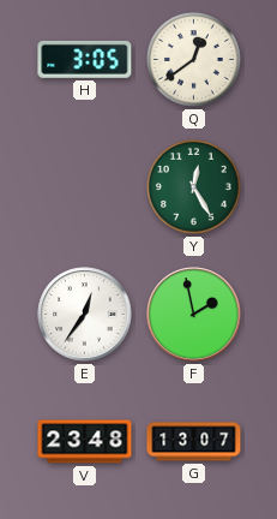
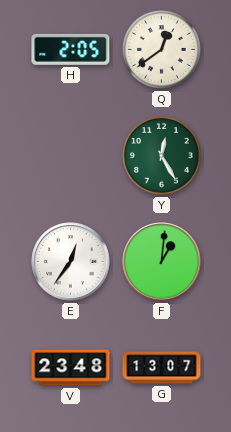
H: 3:05 -> 2:05 (71, 49)
F: 1:58 -> 1:01 (162, 262)
